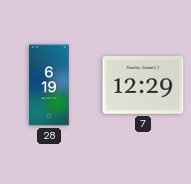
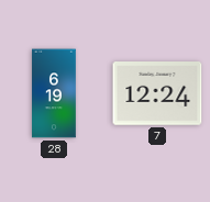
7: 12:29 -> 12:24 (157, 94)
